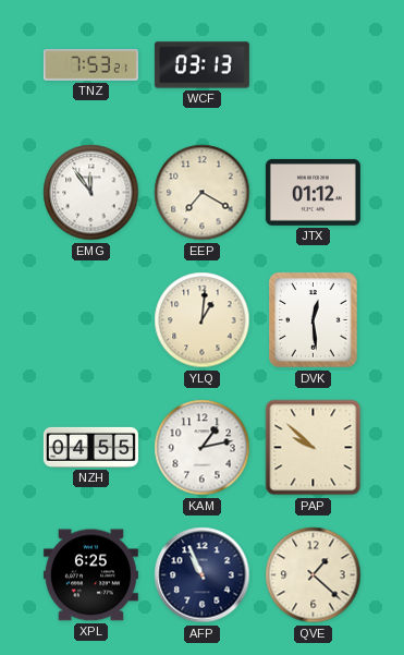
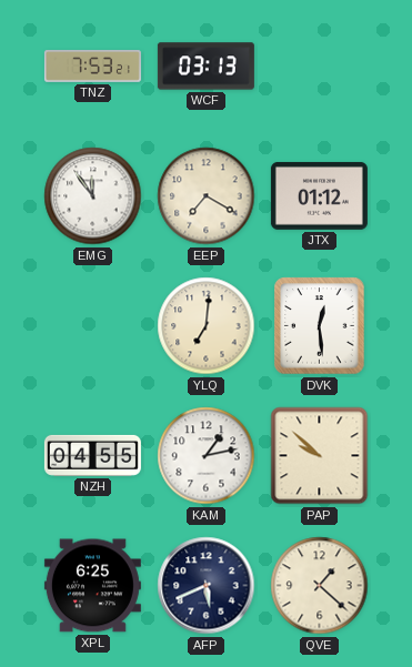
YLQ: 1:01 -> 7:01 (207, 326)
AFP: 10:56 -> 5:41 (207, 586)
